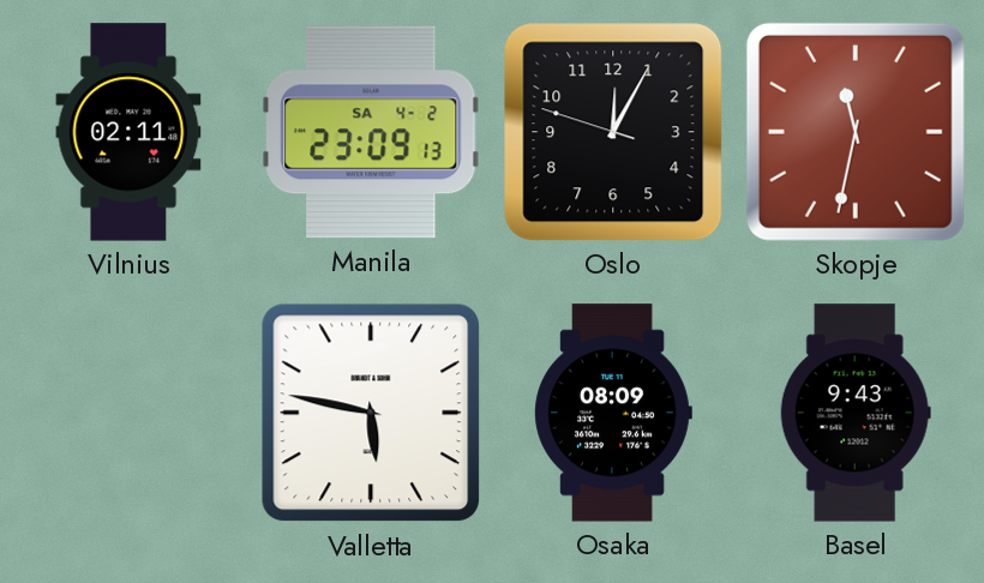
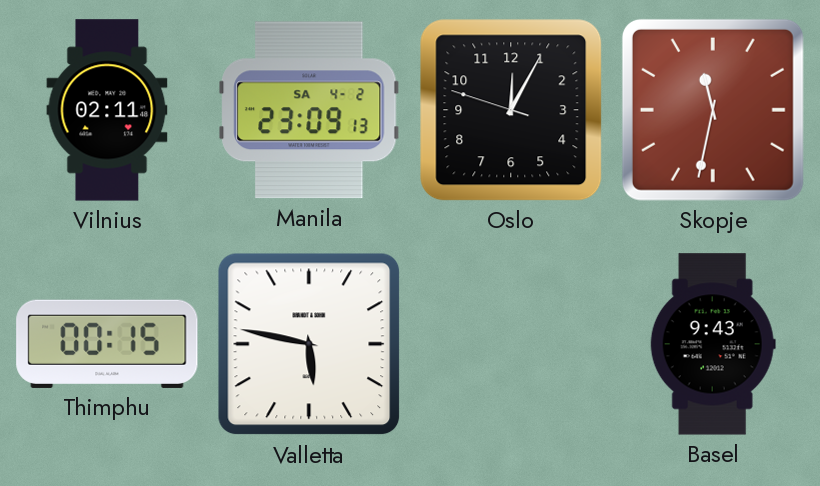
Thimphu: none -> 00:15 (107, 344)
Osaka: 08:09 -> none (613, 413)
